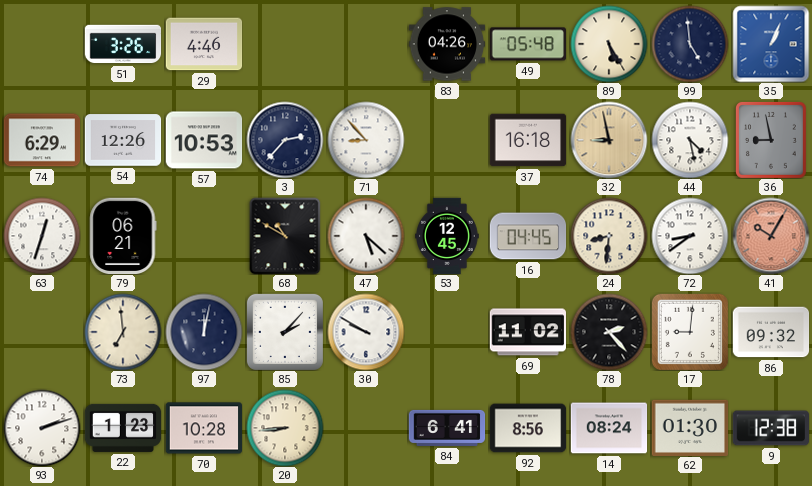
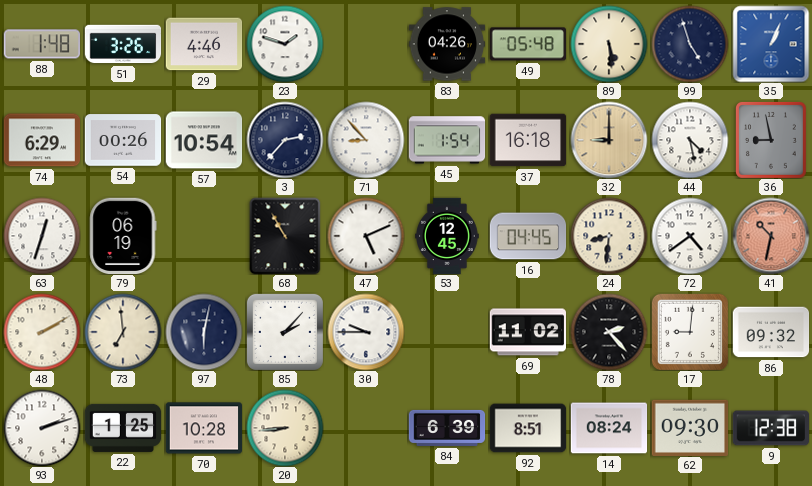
88: none -> 1:48 (41, 44)
23: none -> 1:48 (285, 44)
89: 5:25 -> 5:29 (609, 44)
99: 4:59 -> 4:57 (690, 44)
54: 12:26 -> 00:26 (123, 140)
57: 10:53 -> 10:54 (204, 140)
45: none -> 1:54 (447, 140)
32: 8:58 -> 9:00 (609, 140)
79: 06:21 -> 06:19 (123, 236)
68: 10:50 -> 10:55 (285, 236)
47: 5:22 -> 5:11 (366, 236)
72: 8:39 -> 4:39 (690, 236)
41: 10:05 -> 10:32 (771, 236)
48: none -> 2:10 (42, 332)
97: 12:02 -> 6:02 (204, 332)
30: 9:50 -> 9:45 (366, 332)
22: 1:23 -> 1:25 (123, 428)
84: 6:41 -> 6:39 (447, 428)
92: 8:56 -> 8:51 (528, 428)
62: 01:30 -> 09:30 (690, 427)
